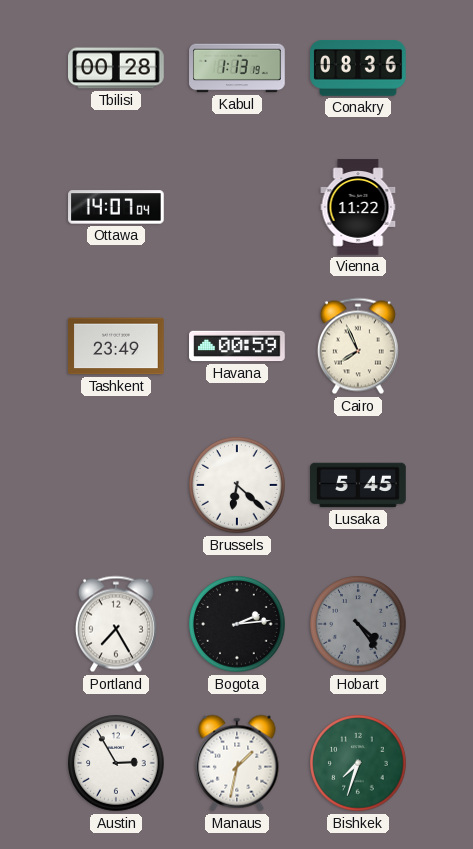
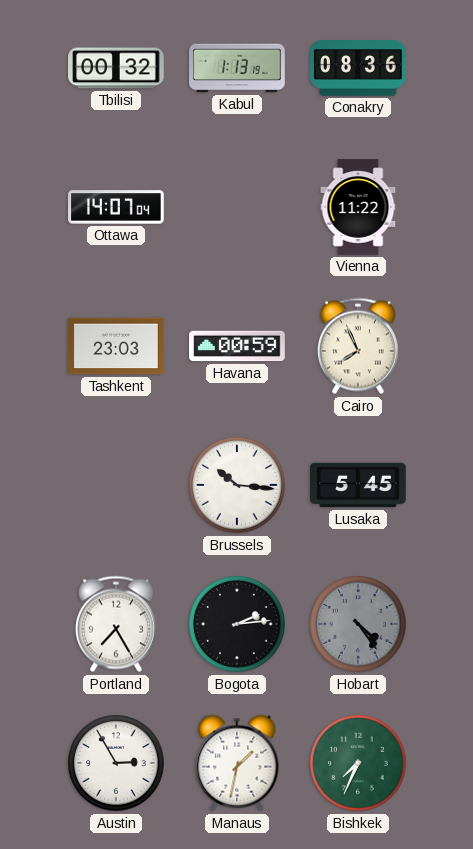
Tbilisi: 00:28 -> 00:32 (116, 68)
Tashkent: 23:49 -> 23:03 (116, 346)
Brussels: 6:22 -> 10:16 (237, 485)
Bishkek: 7:33 -> 7:34 (358, 763)
